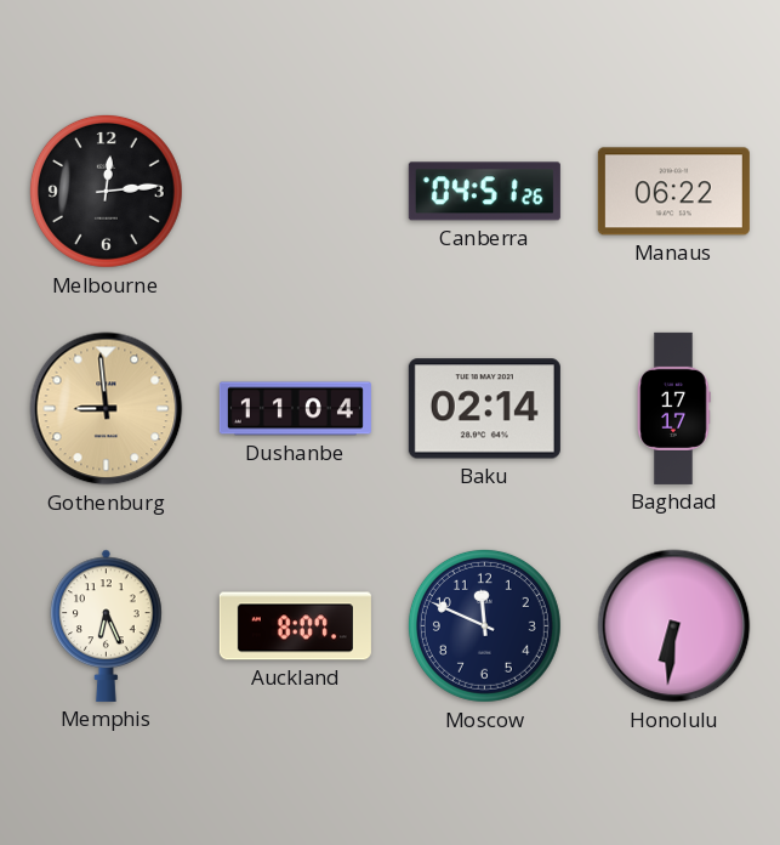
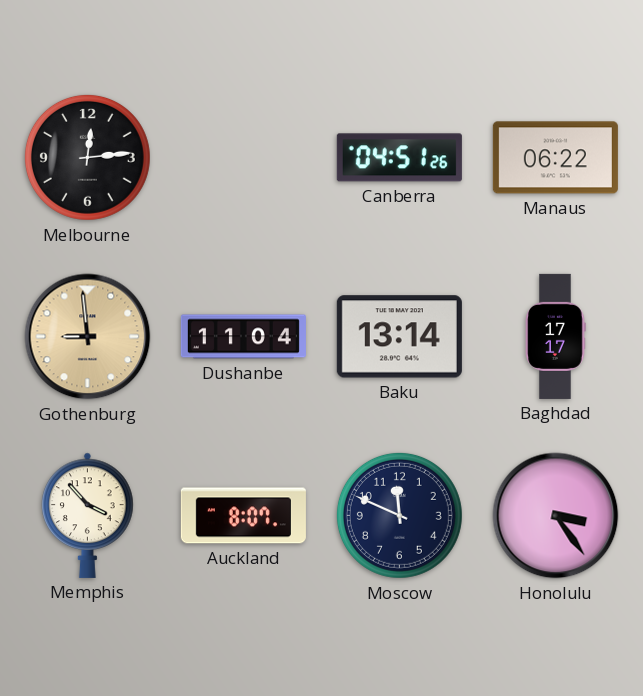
Baku: 02:14 -> 13:14 (399, 337)
Memphis: 6:26 -> 3:53 (88, 515)
Honolulu: 6:31 -> 3:24 (556, 516)
